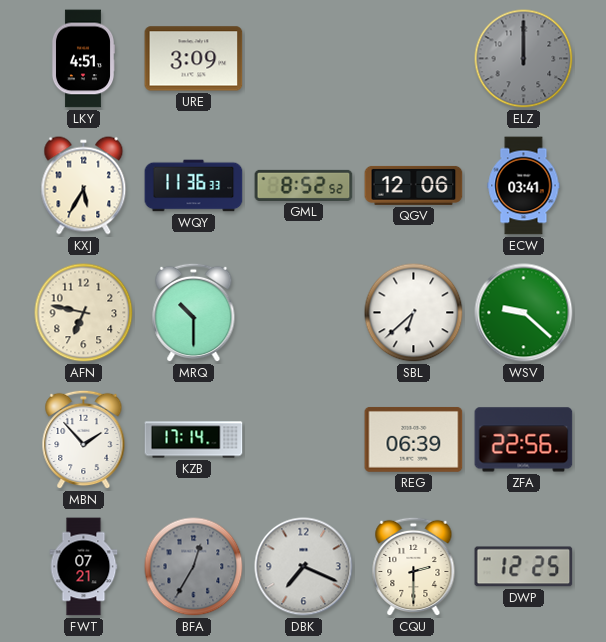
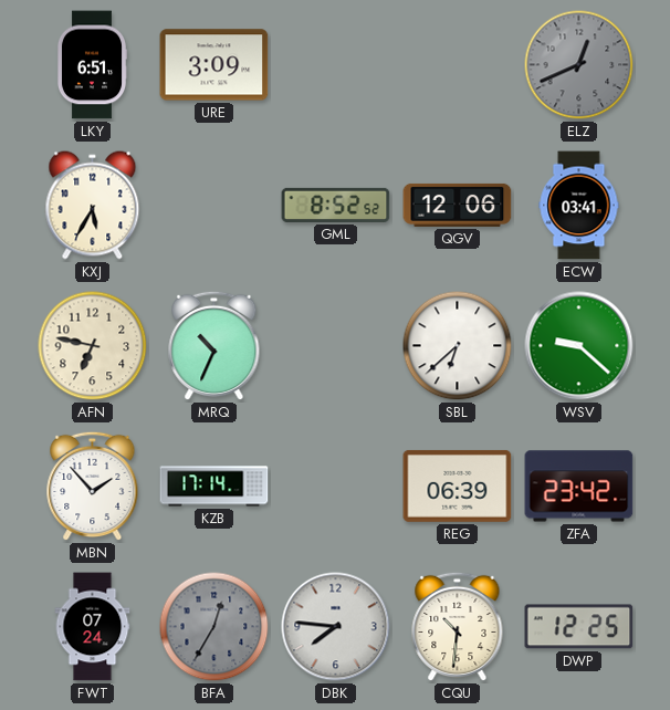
LKY: 4:51 -> 6:51 (91, 65)
ELZ: 12:00 -> 12:41 (579, 65)
WQY: 11:36 -> none (194, 186)
MRQ: 10:30 -> 10:34 (214, 346)
ZFA: 22:56 -> 23:42 (579, 487)
FWT: 07:21 -> 07:24 (93, 627)
DBK: 7:19 -> 7:46 (336, 627)
CQU: 2:30 -> 10:31 (458, 627)
